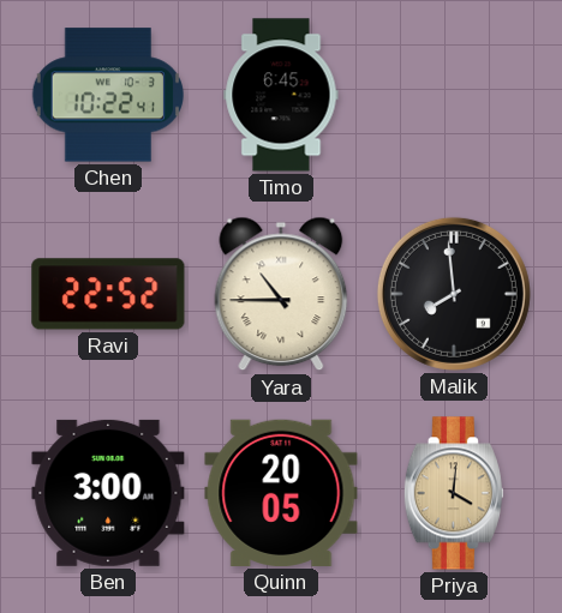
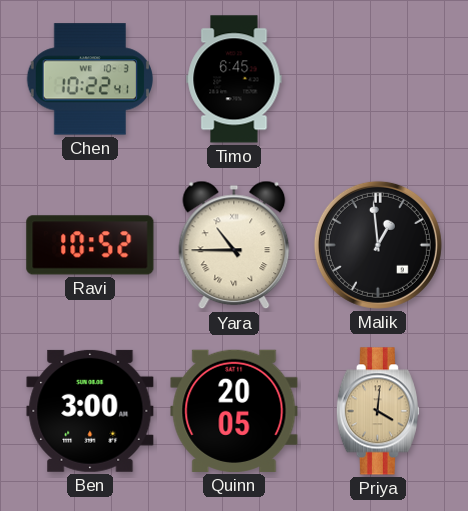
Ravi: 22:52 -> 10:52 (90, 245)
Malik: 7:59 -> 12:59 (378, 245)
